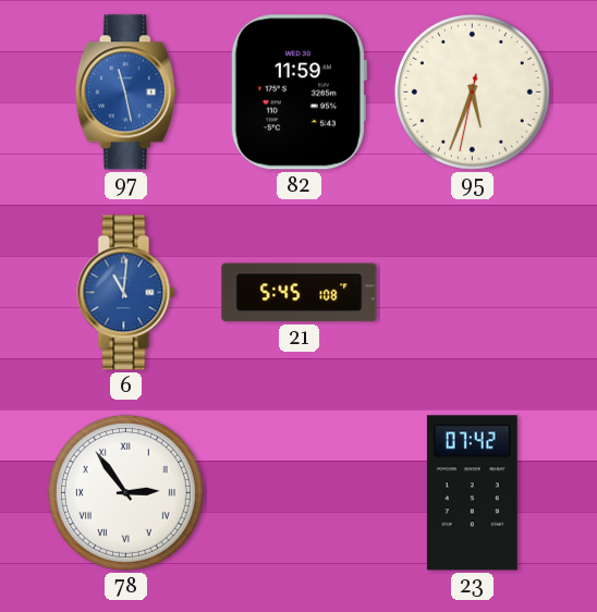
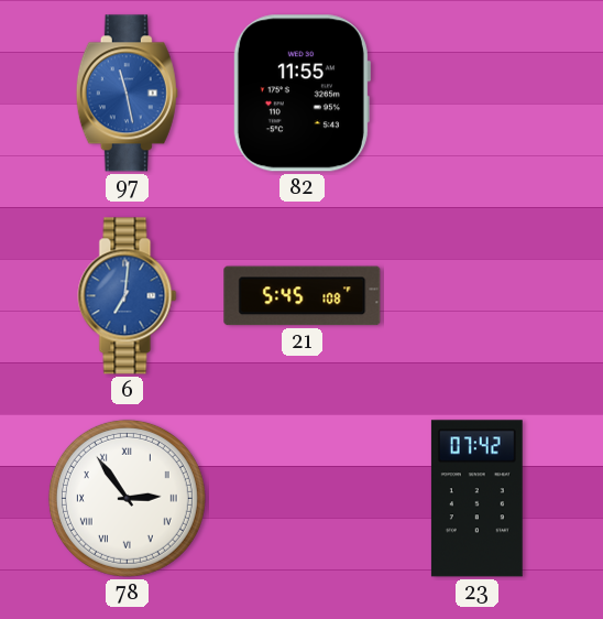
82: 11:59 -> 11:55 (301, 94)
95: 5:33 -> none (472, 91)
6: 11:01 -> 7:01 (128, 296)
